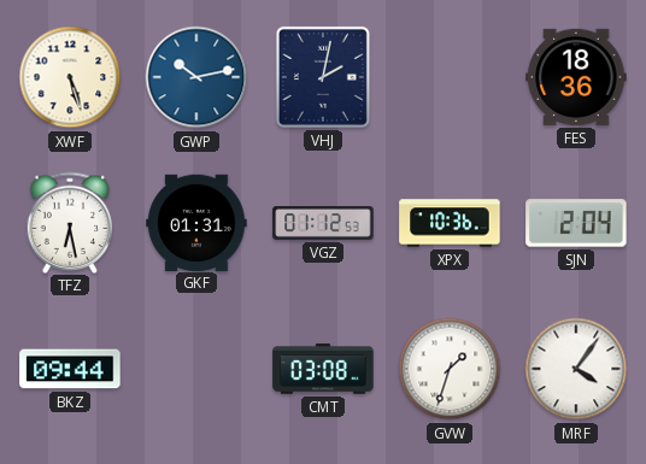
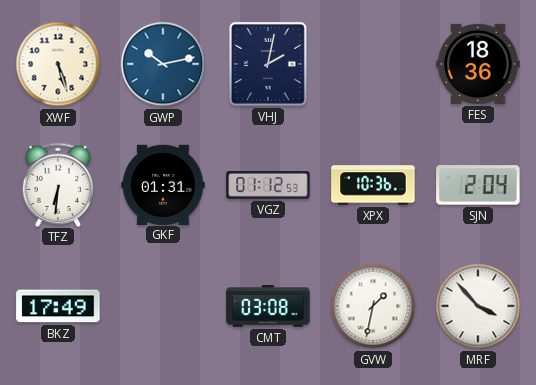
TFZ: 6:28 -> 6:31 (58, 184)
BKZ: 09:44 -> 17:49 (58, 306)
GVW: 1:33 -> 1:32 (373, 306)
MRF: 4:06 -> 3:53 (478, 306)
